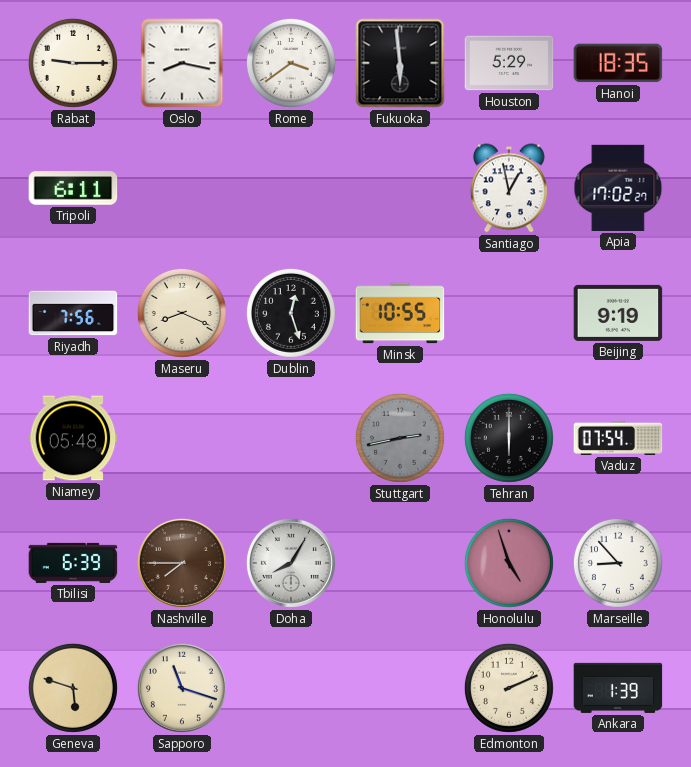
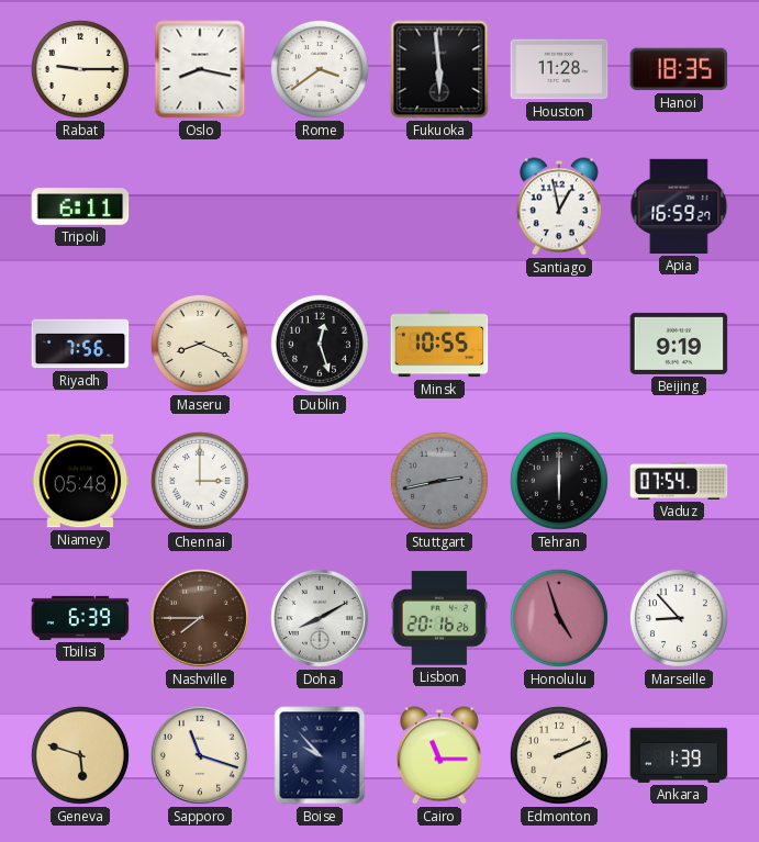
Houston: 5:29 -> 11:28 (559, 69)
Apia: 17:02 -> 16:59 (679, 206)
Chennai: none -> 3:00 (200, 481)
Doha: 8:05 -> 8:10 (320, 618)
Lisbon: none -> 20:16 (439, 618)
Boise: none -> 9:53 (320, 755)
Cairo: none -> 11:15 (439, 755)
